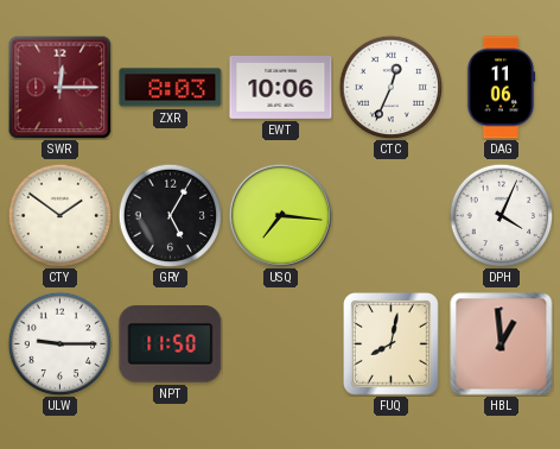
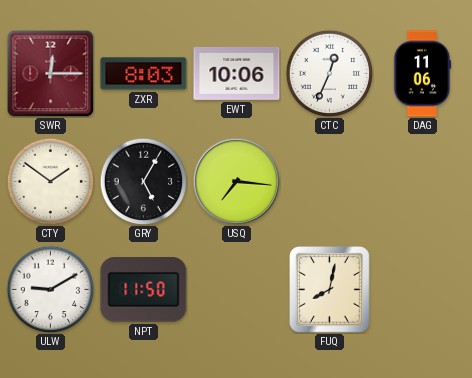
DPH: 4:04 -> none (501, 215)
ULW: 9:15 -> 9:10 (50, 289)
HBL: 12:59 -> none (502, 344)
